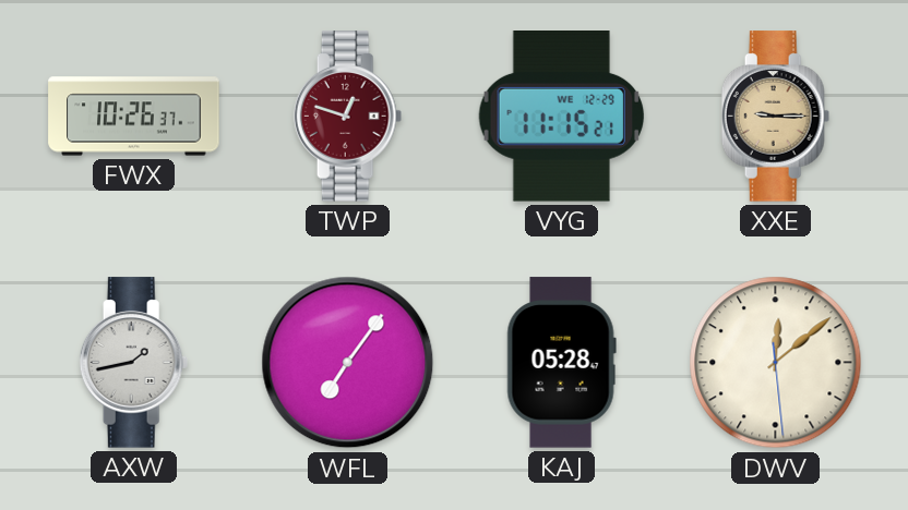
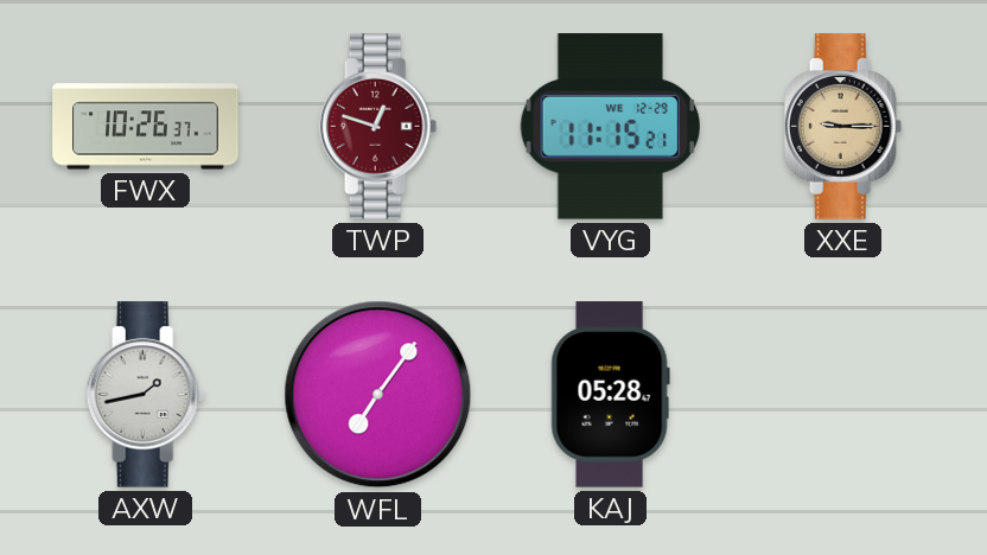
DWV: 12:08 -> none (776, 363)
